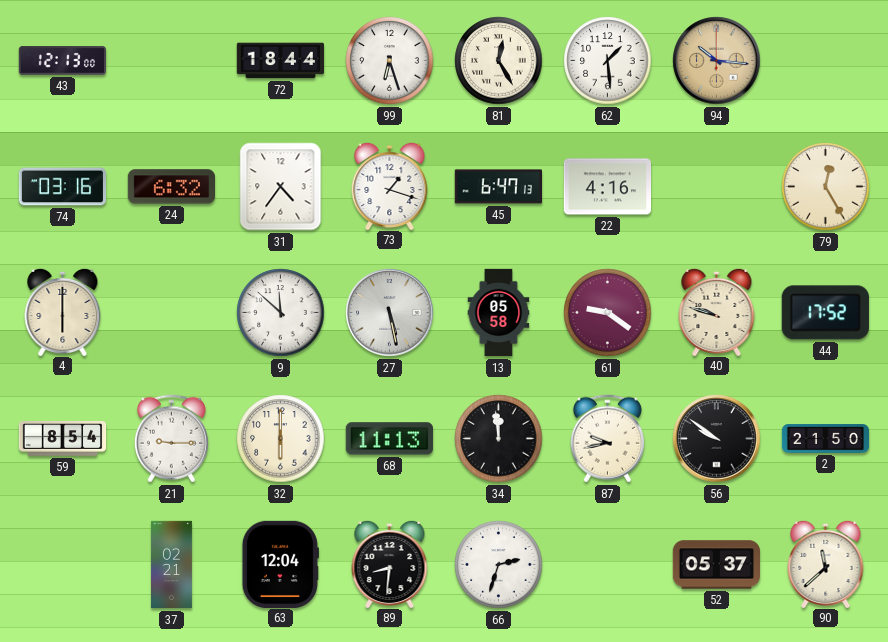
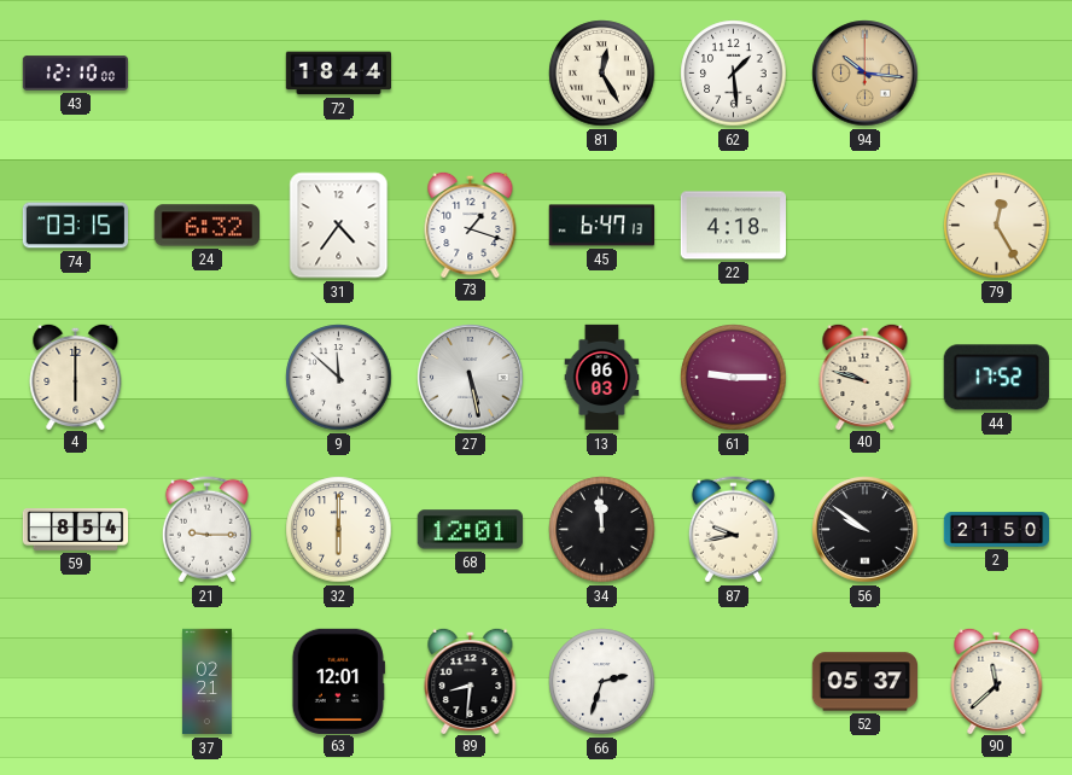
43: 12:13 -> 12:10 (76, 74)
99: 6:27 -> none (390, 61)
74: 03:16 -> 03:15 (76, 226)
22: 4:16 -> 4:18 (733, 226)
13: 05:58 -> 06:03 (602, 378)
61: 9:21 -> 9:15 (734, 378)
68: 11:13 -> 12:01 (470, 530)
63: 12:04 -> 12:01 (338, 681)
